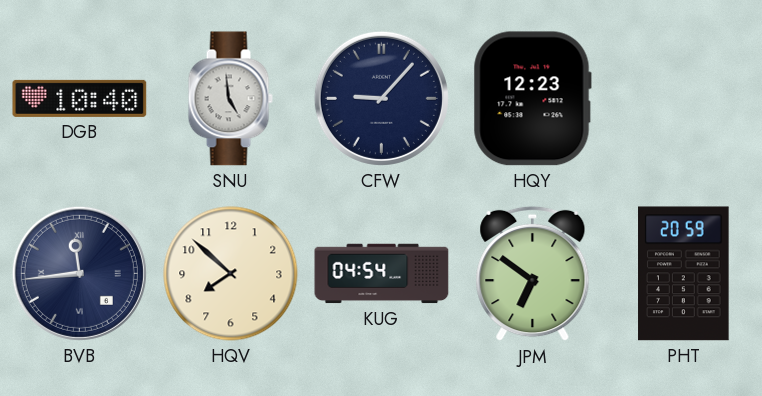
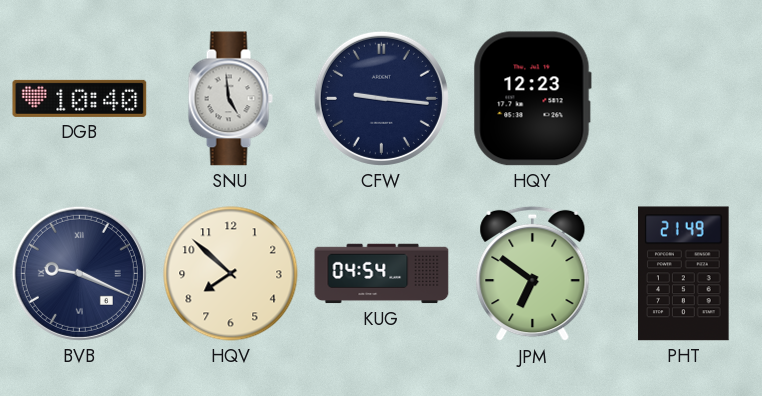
CFW: 9:07 -> 9:16 (381, 98)
BVB: 11:44 -> 9:19 (79, 273)
PHT: 20:59 -> 21:49 (684, 274)
